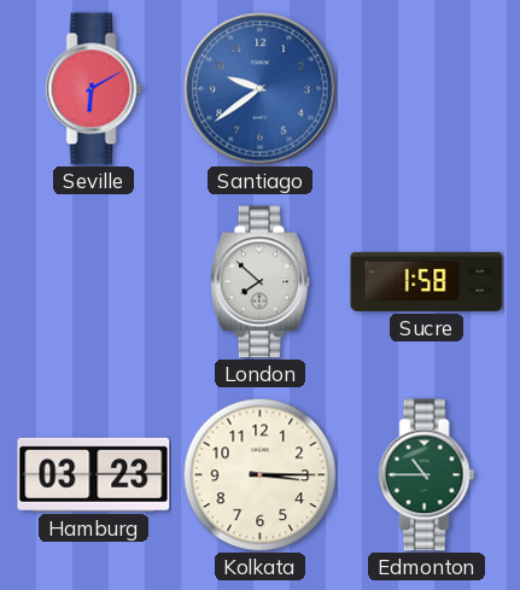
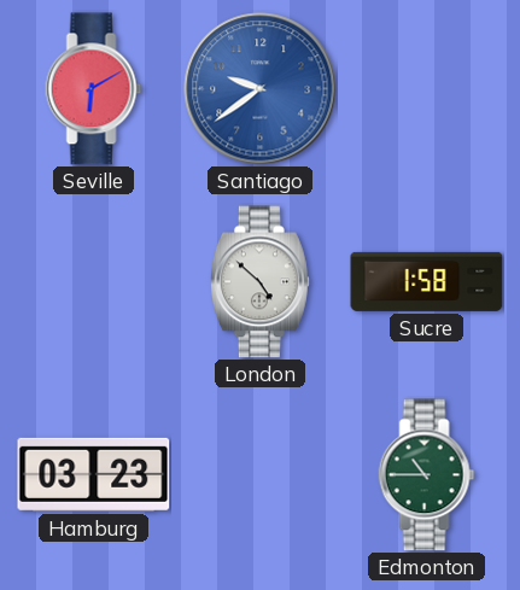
London: 7:52 -> 4:52 (259, 282)
Kolkata: 3:15 -> none (259, 474)
